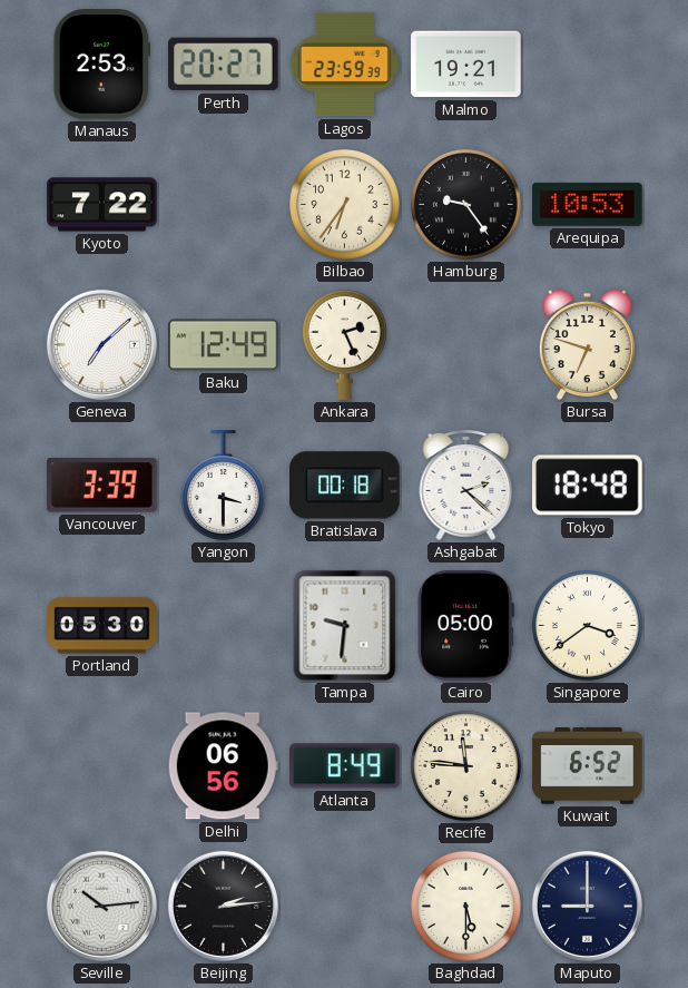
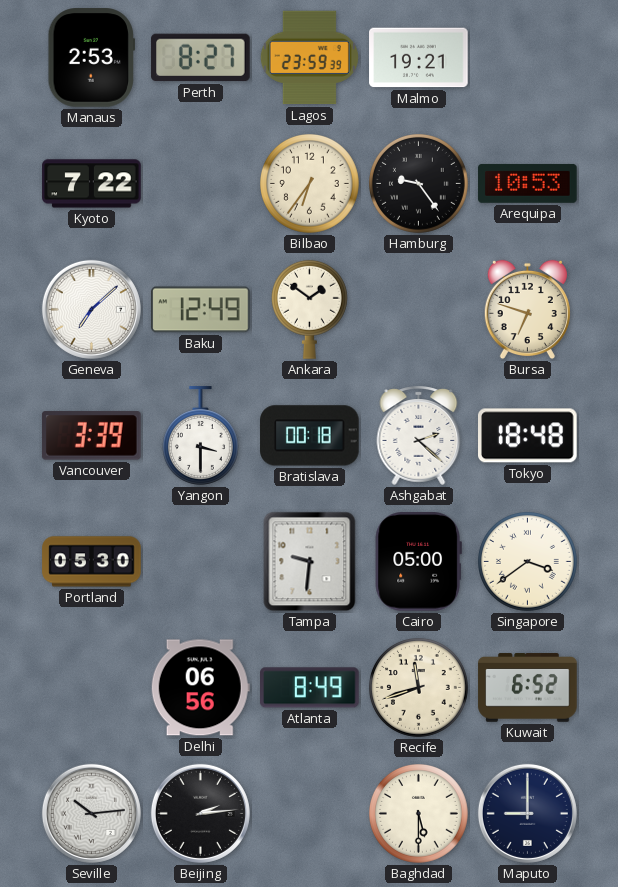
Perth: 20:27 -> 8:27 (201, 58)
Ankara: 2:26 -> 1:51 (309, 309)
Recife: 11:46 -> 11:42 (419, 688)
